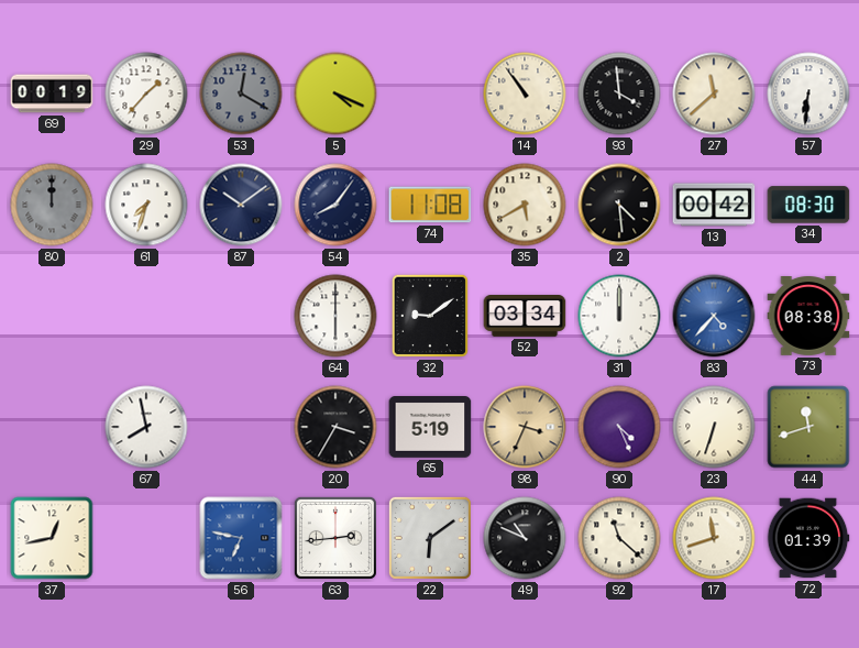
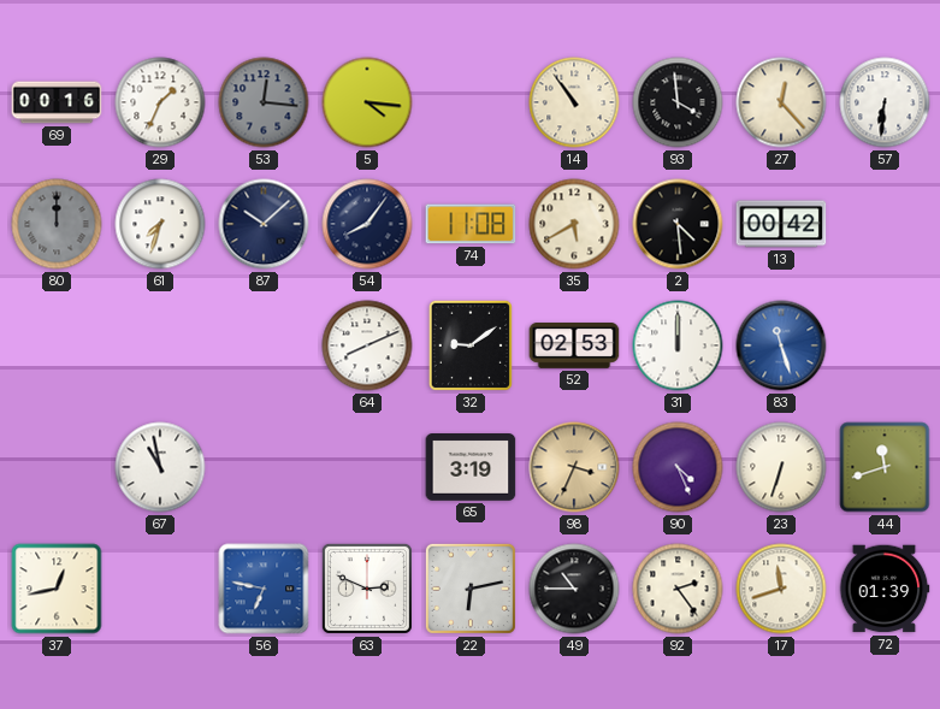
69: 00:19 -> 00:16 (57, 102)
29: 1:37 -> 1:34 (160, 102)
53: 12:20 -> 12:16 (264, 102)
5: 4:19 -> 4:16 (367, 102)
27: 11:38 -> 12:23 (781, 102)
87: 10:09 -> 10:08 (264, 224)
34: 08:30 -> none (808, 205)
64: 6:00 -> 8:11 (367, 345)
52: 03:34 -> 02:53 (574, 347)
83: 4:37 -> 11:27 (781, 345)
73: 08:38 -> none (808, 317)
67: 7:58 -> 10:58 (160, 467)
20: 3:35 -> none (335, 427)
65: 5:19 -> 3:19 (471, 468)
63: 2:44 -> 2:49 (367, 589)
22: 6:09 -> 6:13 (471, 589)
49: 10:49 -> 10:45 (574, 589)
92: 11:22 -> 2:24 (678, 589)
